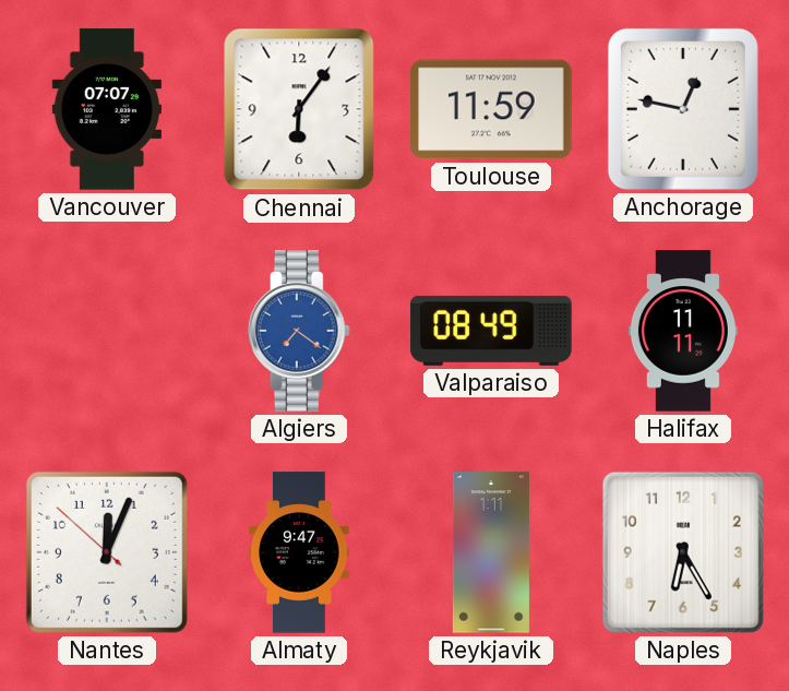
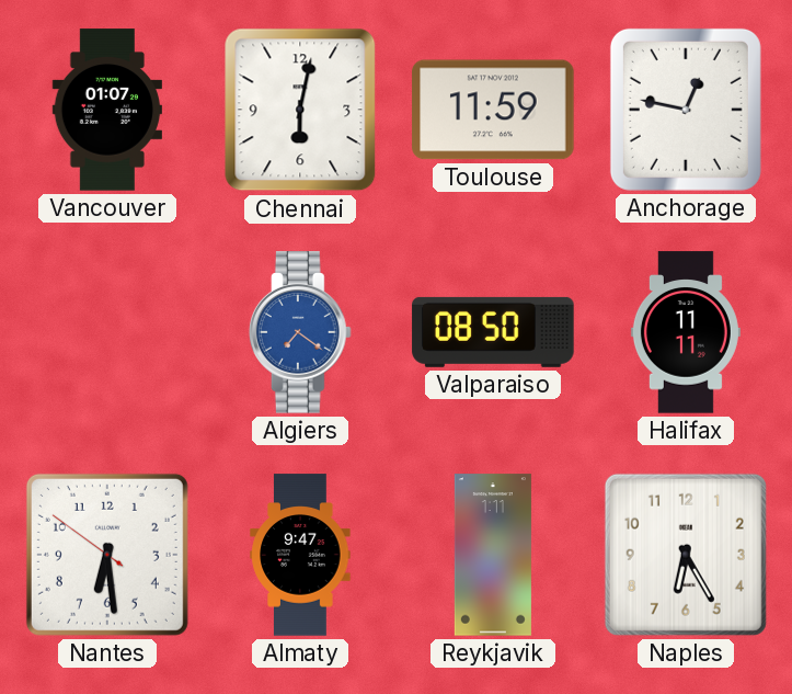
Vancouver: 07:07 -> 01:07 (107, 110)
Chennai: 6:06 -> 6:02 (300, 110)
Valparaiso: 08:49 -> 08:50 (493, 332)
Nantes: 12:03 -> 6:28 (107, 555)
